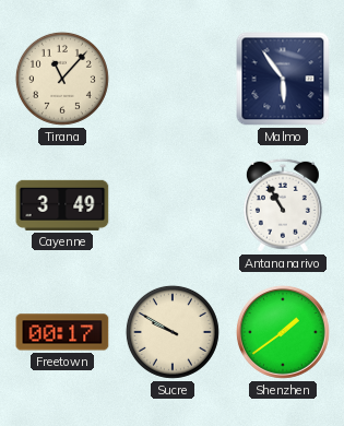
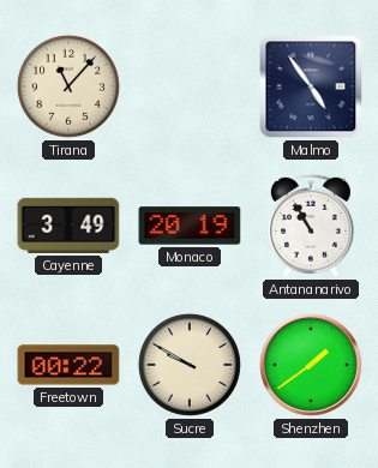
Malmo: 5:54 -> 4:54 (311, 86)
Monaco: none -> 20:19 (190, 226)
Freetown: 00:17 -> 00:22 (68, 365)
